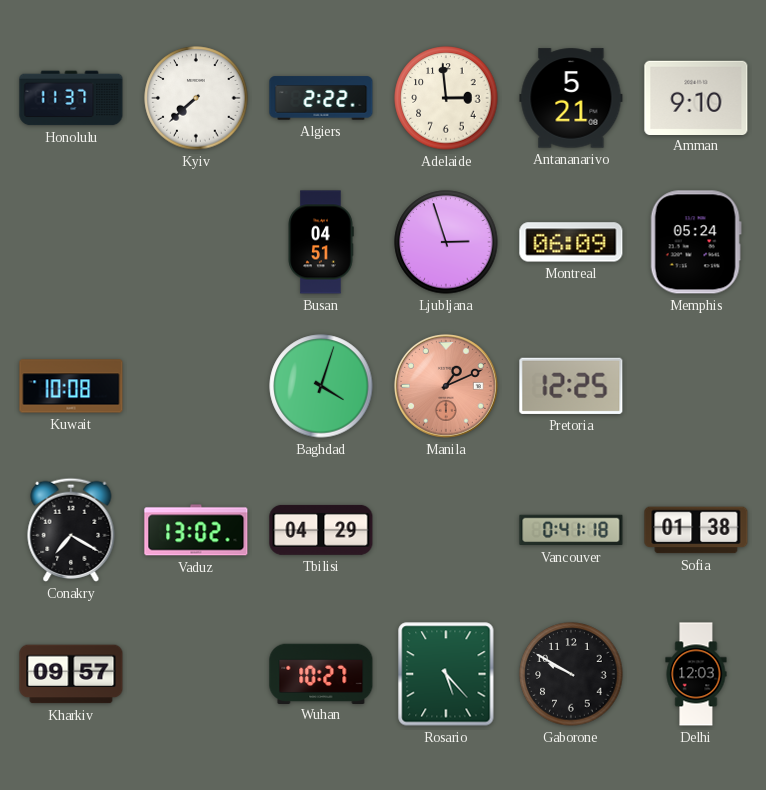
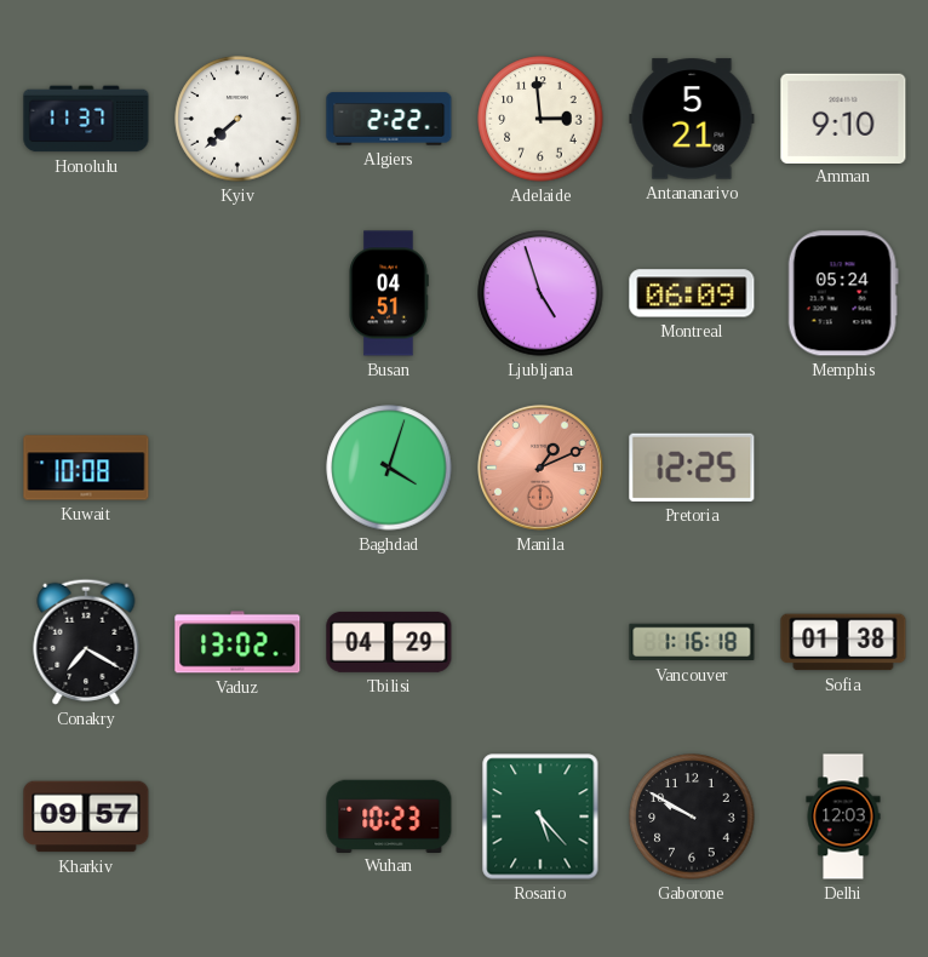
Ljubljana: 2:57 -> 4:57 (540, 293)
Vancouver: 0:41 -> 1:16 (692, 642)
Wuhan: 10:27 -> 10:23 (389, 815)
